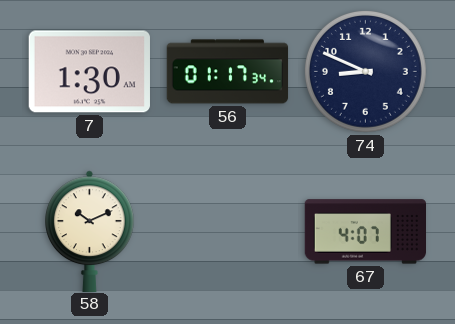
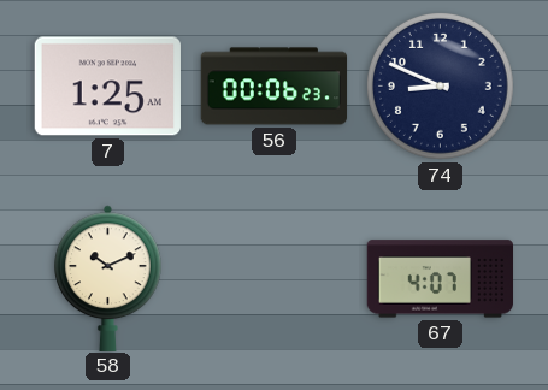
7: 1:30 -> 1:25 (107, 87)
56: 01:17 -> 00:06 (275, 87)
